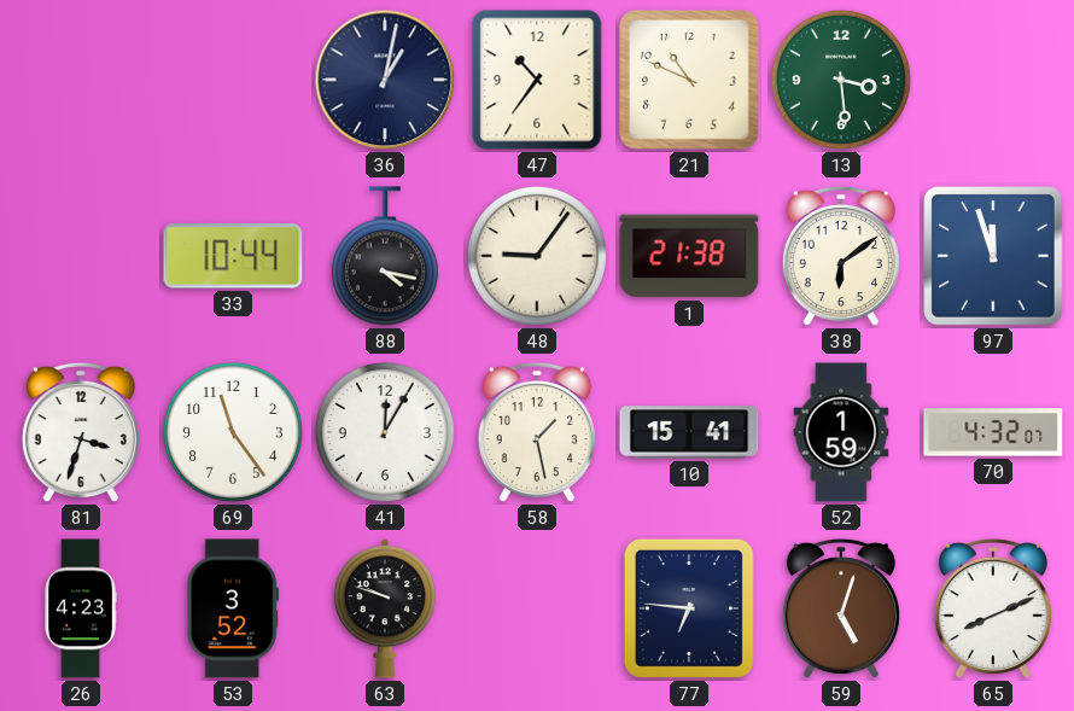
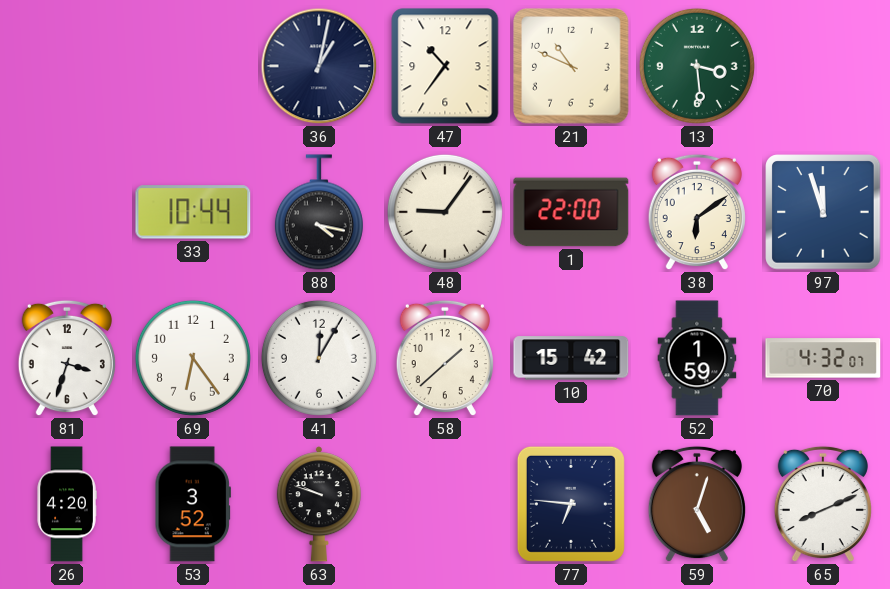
1: 21:38 -> 22:00 (571, 212)
69: 11:24 -> 6:24 (193, 358)
58: 1:28 -> 1:38 (445, 358)
10: 15:41 -> 15:42 (571, 358)
26: 4:23 -> 4:20 (67, 504)
